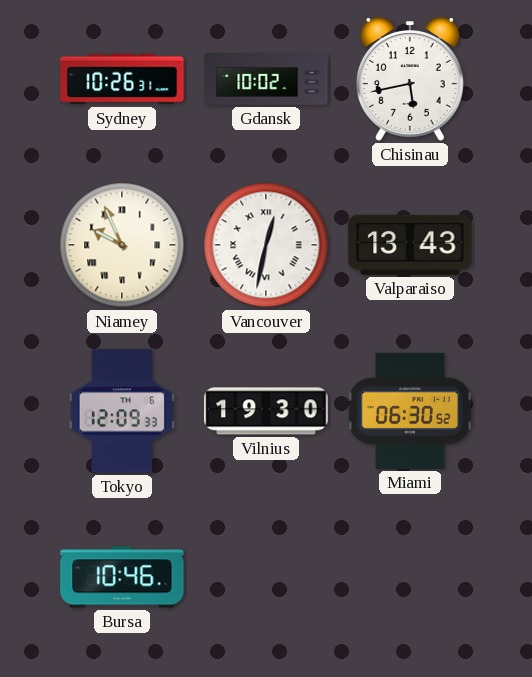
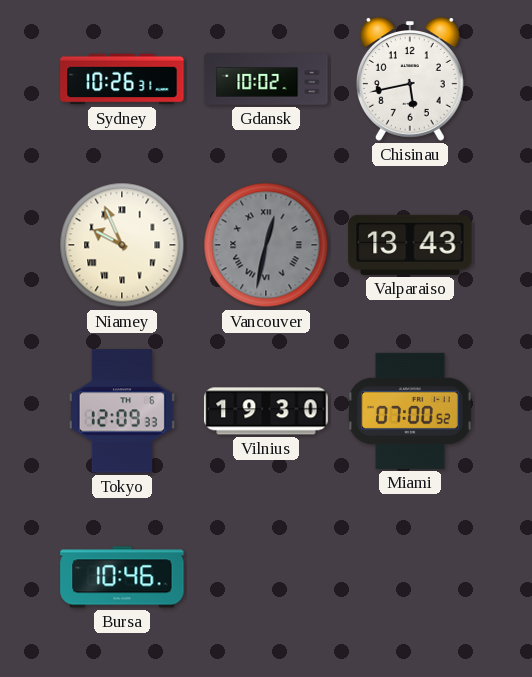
Vancouver dial: white -> grey (266, 245)
Miami: 06:30 -> 07:00 (410, 411)
